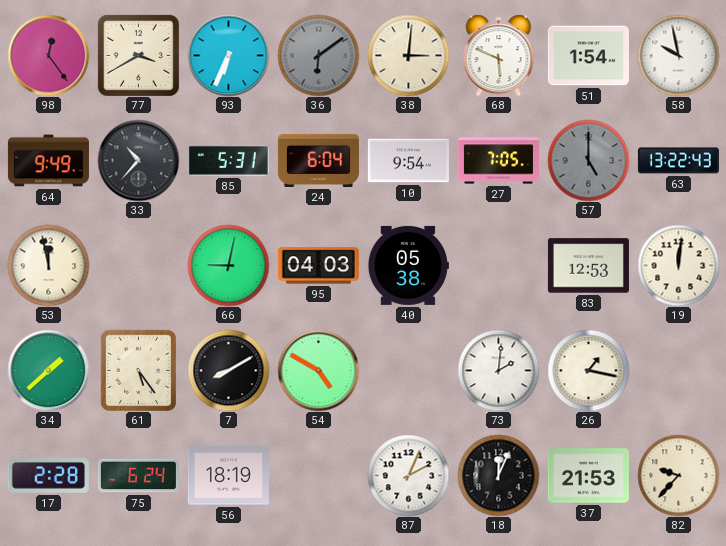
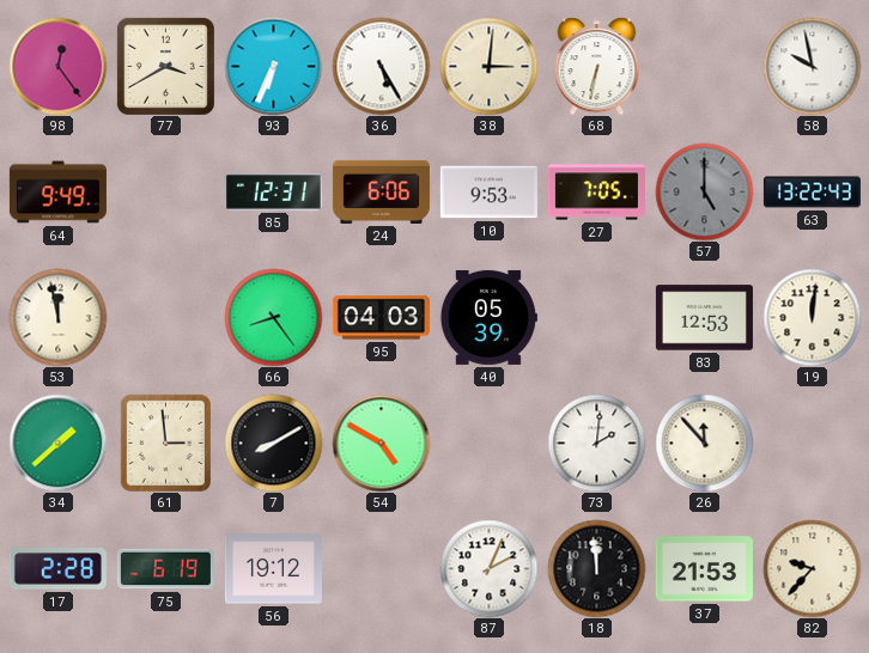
36: 6:09 -> 5:25 (381, 66)
36 dial: grey -> white (381, 66)
68: 5:49 -> 6:32 (597, 66)
51: 1:54 -> none (588, 56)
33: 10:37 -> none (138, 160)
85: 5:31 -> 12:31 (273, 193)
24: 6:04 -> 6:06 (381, 191)
10: 9:54 -> 9:53 (488, 193)
66: 9:02 -> 8:24 (273, 317)
40: 05:38 -> 05:39 (488, 317)
61: 5:24 -> 2:59 (165, 443)
26: 1:17 -> 11:53 (704, 443)
75: 6:24 -> 6:19 (165, 569)
56: 18:19 -> 19:12 (273, 569)
18: 12:04 -> 11:59 (596, 568)
